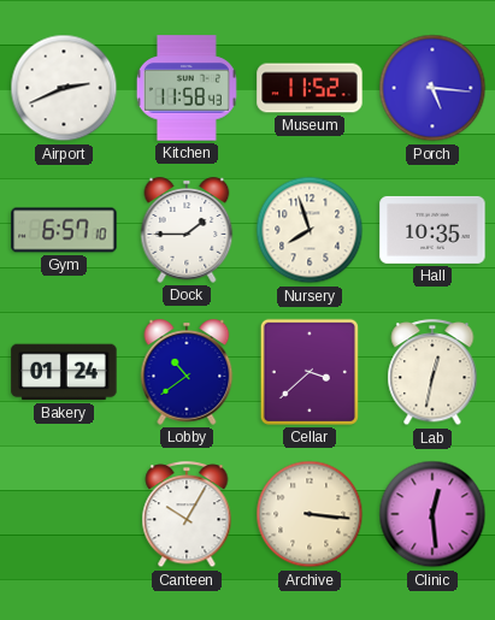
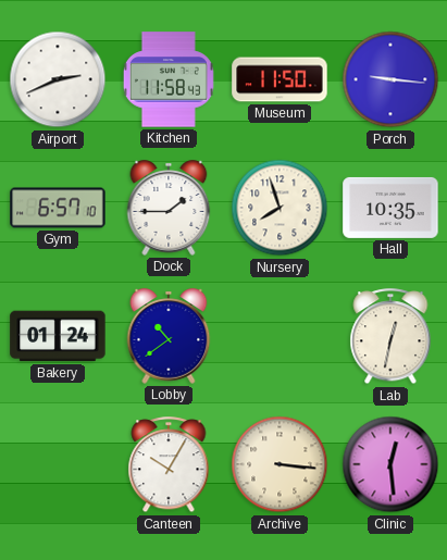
Museum: 11:52 -> 11:50 (280, 79)
Porch: 5:16 -> 9:16 (390, 79)
Cellar: 3:38 -> none (310, 372)
